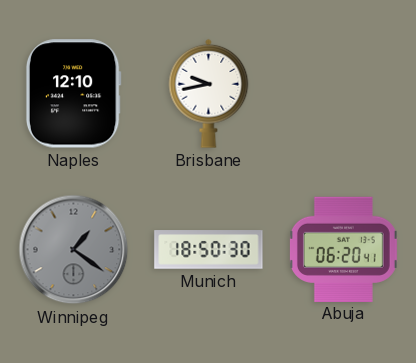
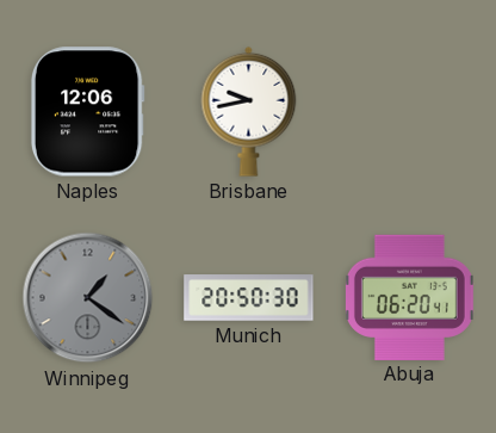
Naples: 12:10 -> 12:06 (87, 112)
Munich: 18:50 -> 20:50 (249, 298)
